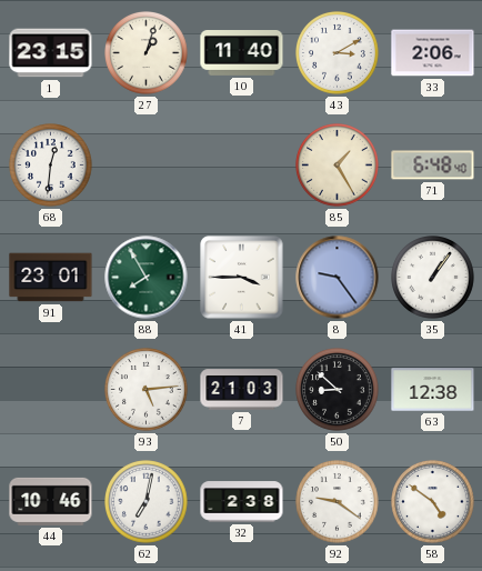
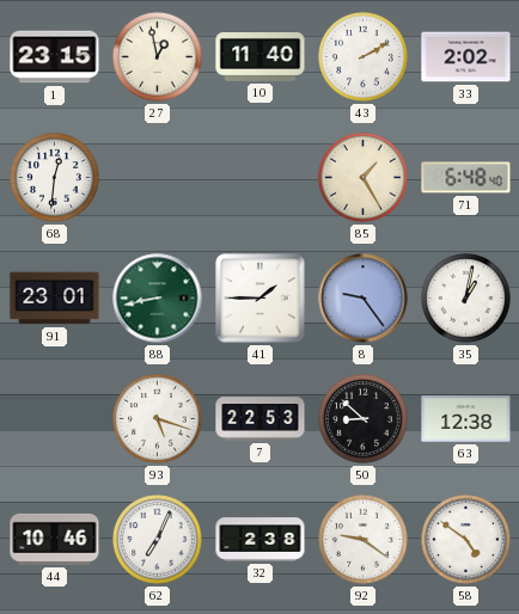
27: 1:03 -> 12:58 (158, 57)
43: 3:10 -> 2:10 (364, 57)
33: 2:06 -> 2:02 (466, 57)
88: 7:55 -> 8:43 (158, 299)
41: 3:45 -> 1:45 (261, 299)
35: 1:06 -> 1:02 (466, 299)
93: 5:14 -> 5:18 (158, 419)
7: 21:03 -> 22:53 (261, 419)
62: 7:02 -> 7:04 (158, 540)
